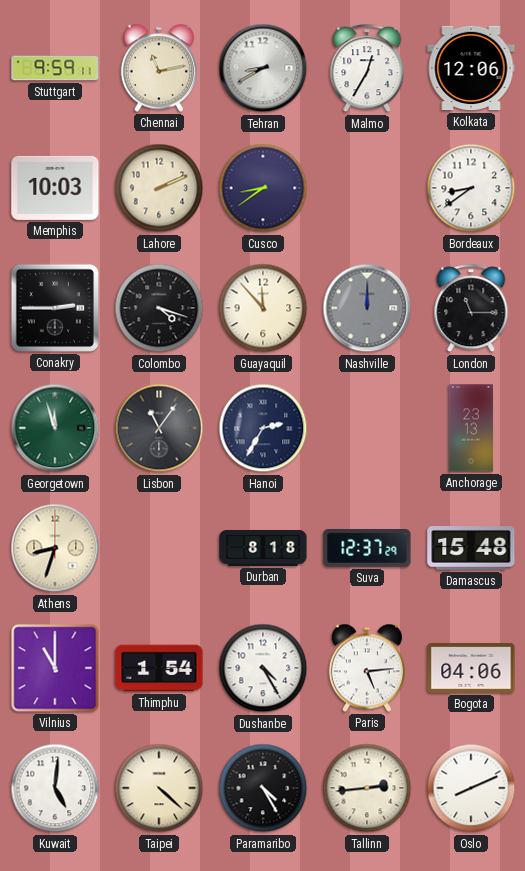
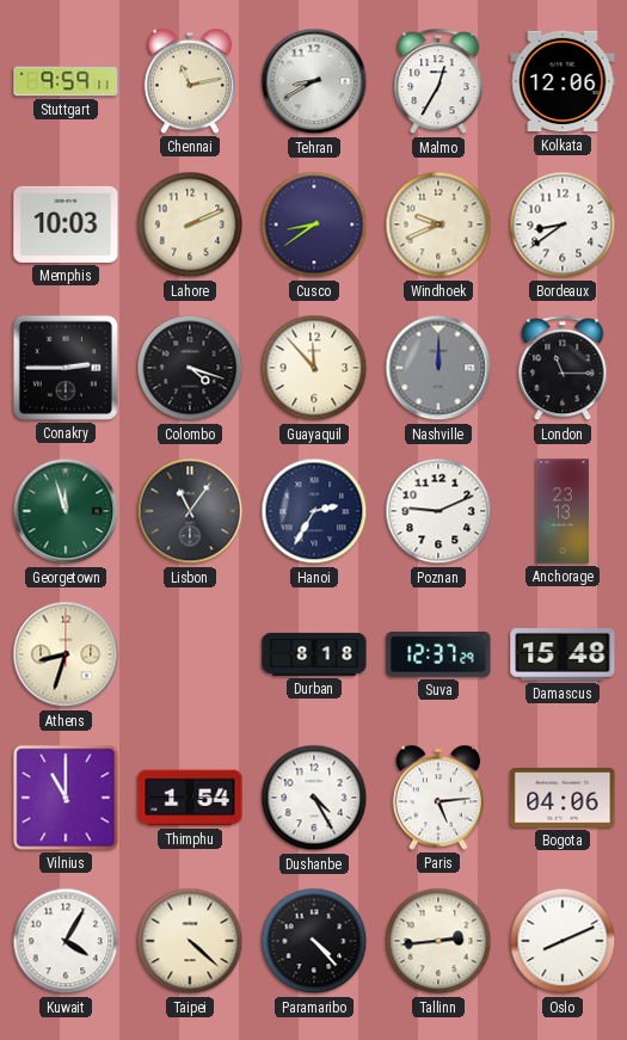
Windhoek: none -> 9:41 (438, 224)
Poznan: none -> 9:11 (438, 511)
Kuwait: 5:01 -> 4:05 (66, 941)
Paramaribo: 4:25 -> 4:23 (314, 941)
